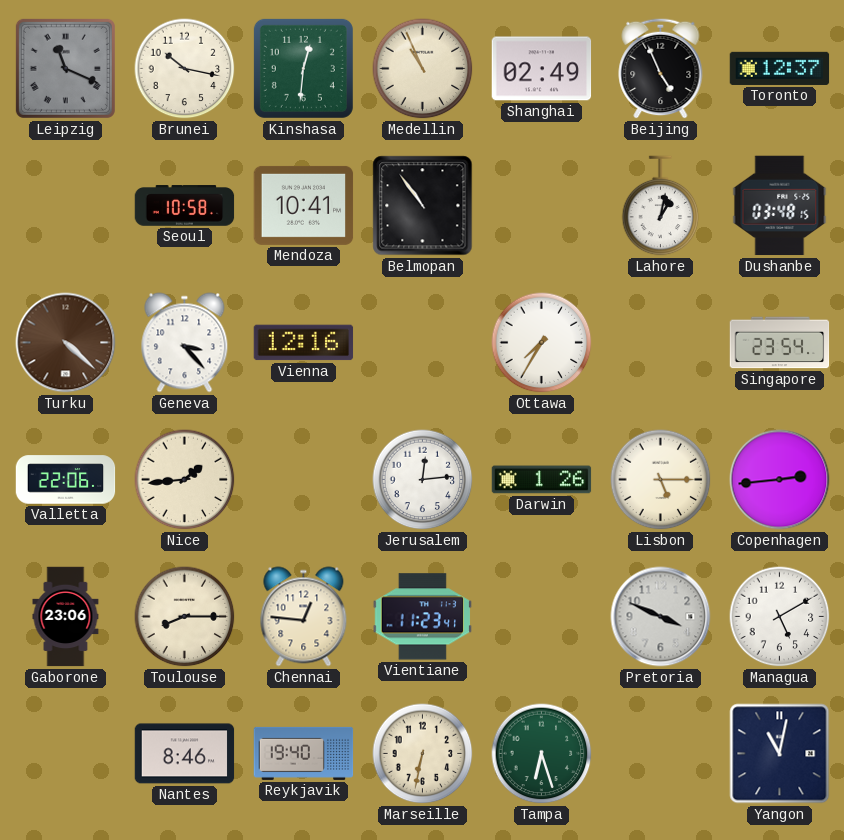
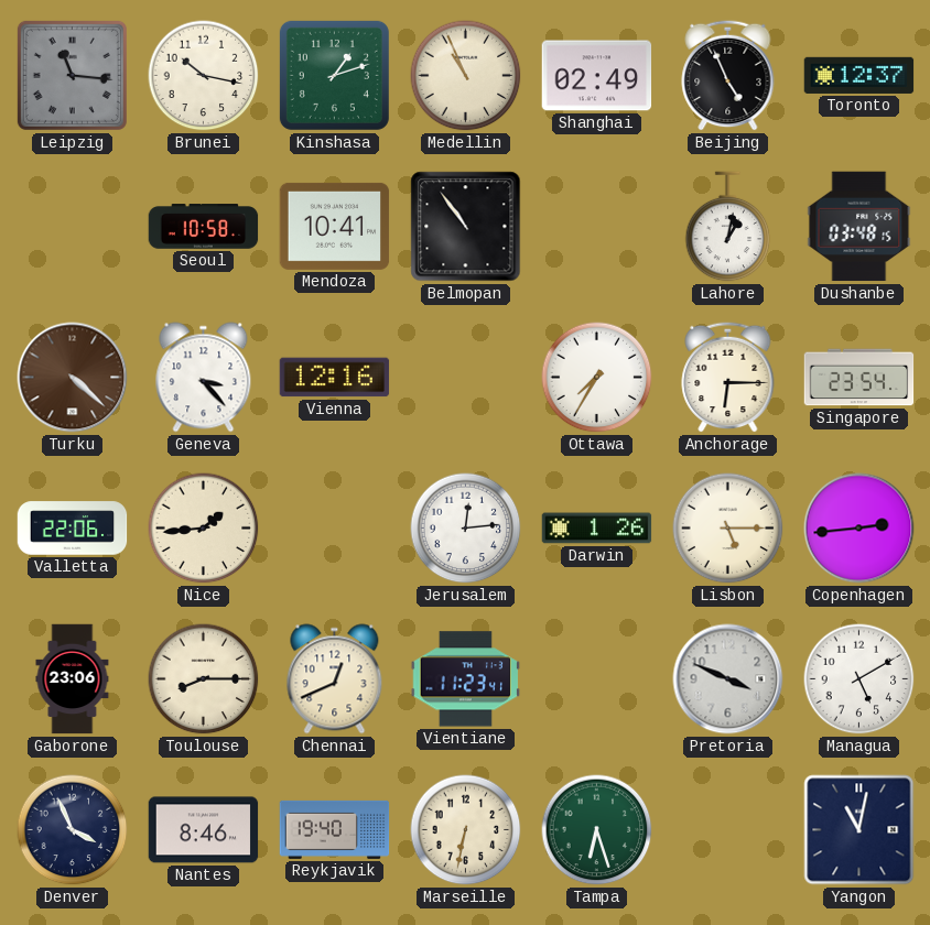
Leipzig: 11:19 -> 11:16 (72, 75)
Kinshasa: 12:31 -> 1:12 (334, 75)
Anchorage: none -> 6:15 (728, 377)
Chennai: 12:46 -> 12:41 (335, 679)
Denver: none -> 3:56 (73, 830)
